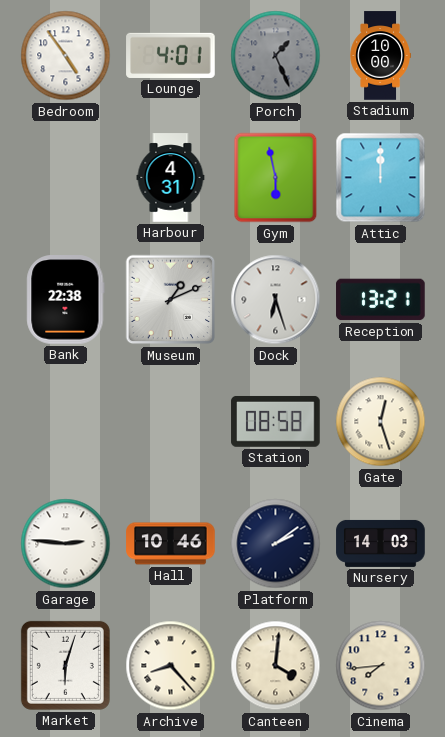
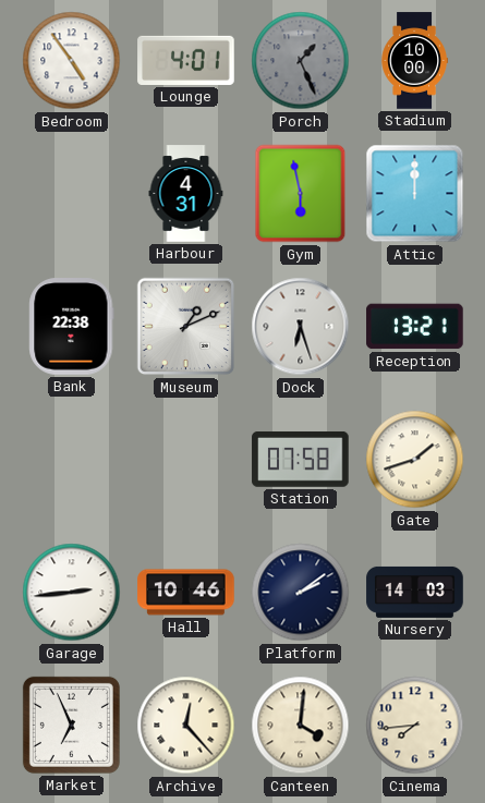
Station: 08:58 -> 07:58 (301, 459)
Gate: 12:27 -> 1:42 (415, 460)
Garage: 2:46 -> 2:44 (72, 593)
Market: 6:03 -> 6:56 (71, 725)
Archive: 8:23 -> 12:23 (186, 726)
